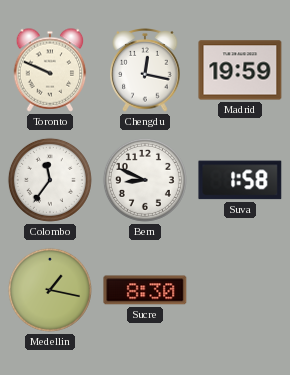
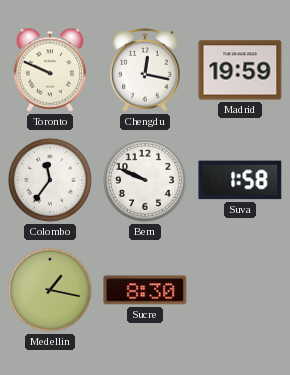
Bern: 8:49 -> 9:49 (145, 180)
